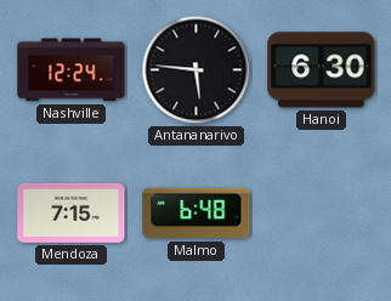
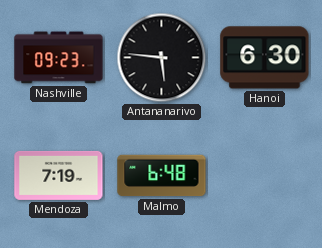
Nashville: 12:24 -> 09:23 (59, 58)
Mendoza: 7:15 -> 7:19 (59, 175)
